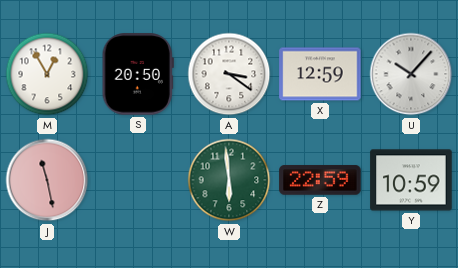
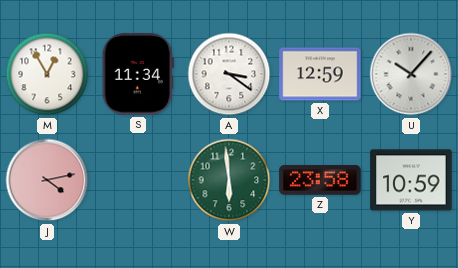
S: 20:50 -> 11:34 (138, 74)
J: 11:28 -> 4:13 (47, 180)
Z: 22:59 -> 23:58 (320, 180)
